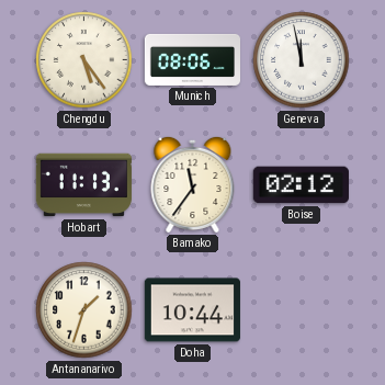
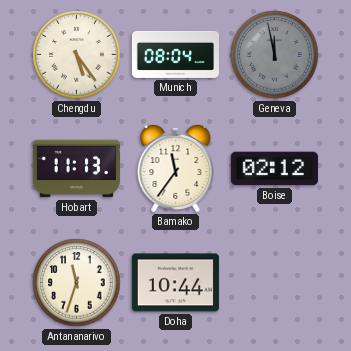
Munich: 08:06 -> 08:04 (175, 54)
Geneva dial: white -> grey (275, 55)
Antananarivo: 1:33 -> 11:33 (77, 283)
